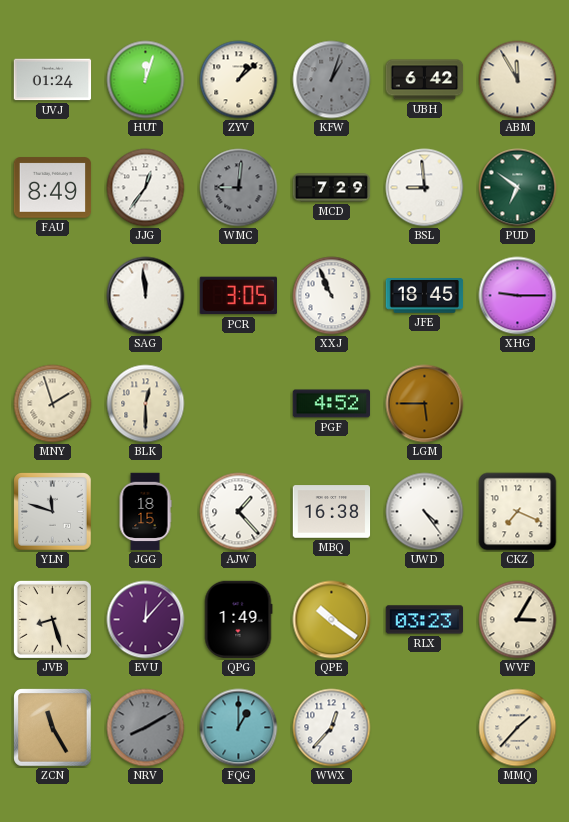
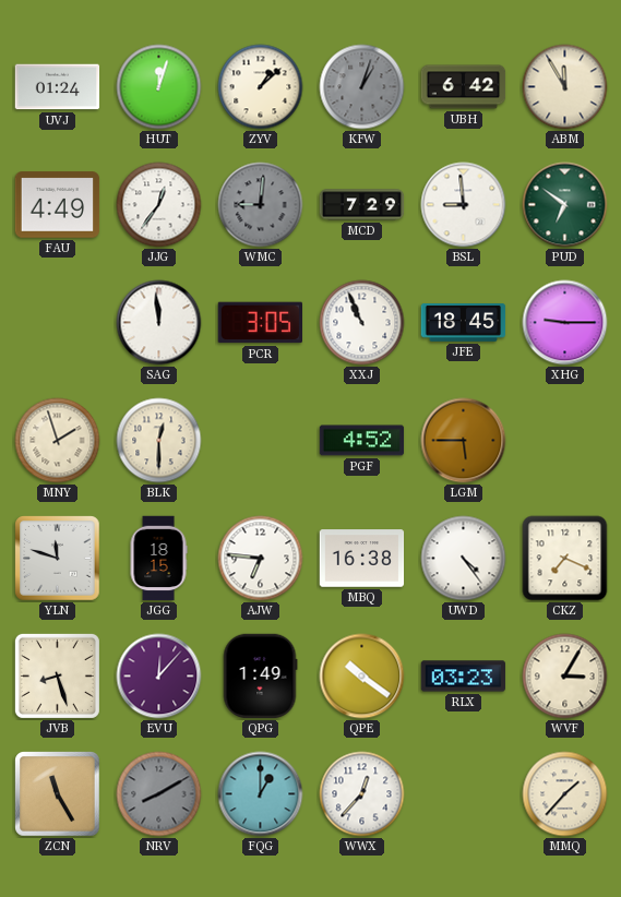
FAU: 8:49 -> 4:49 (58, 205)
AJW: 1:23 -> 6:46 (261, 559)
